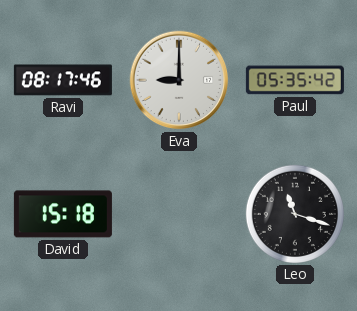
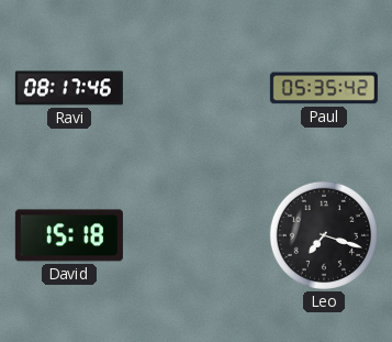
Eva: 9:00 -> none (179, 80)
Leo: 11:18 -> 7:18 (324, 235)
